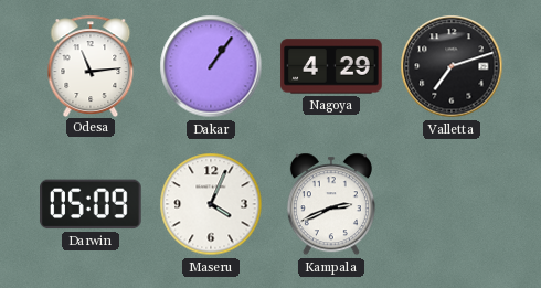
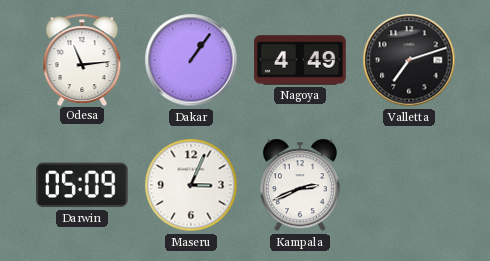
Nagoya: 4:29 -> 4:49 (300, 60)
Maseru: 4:04 -> 3:04 (191, 185)
